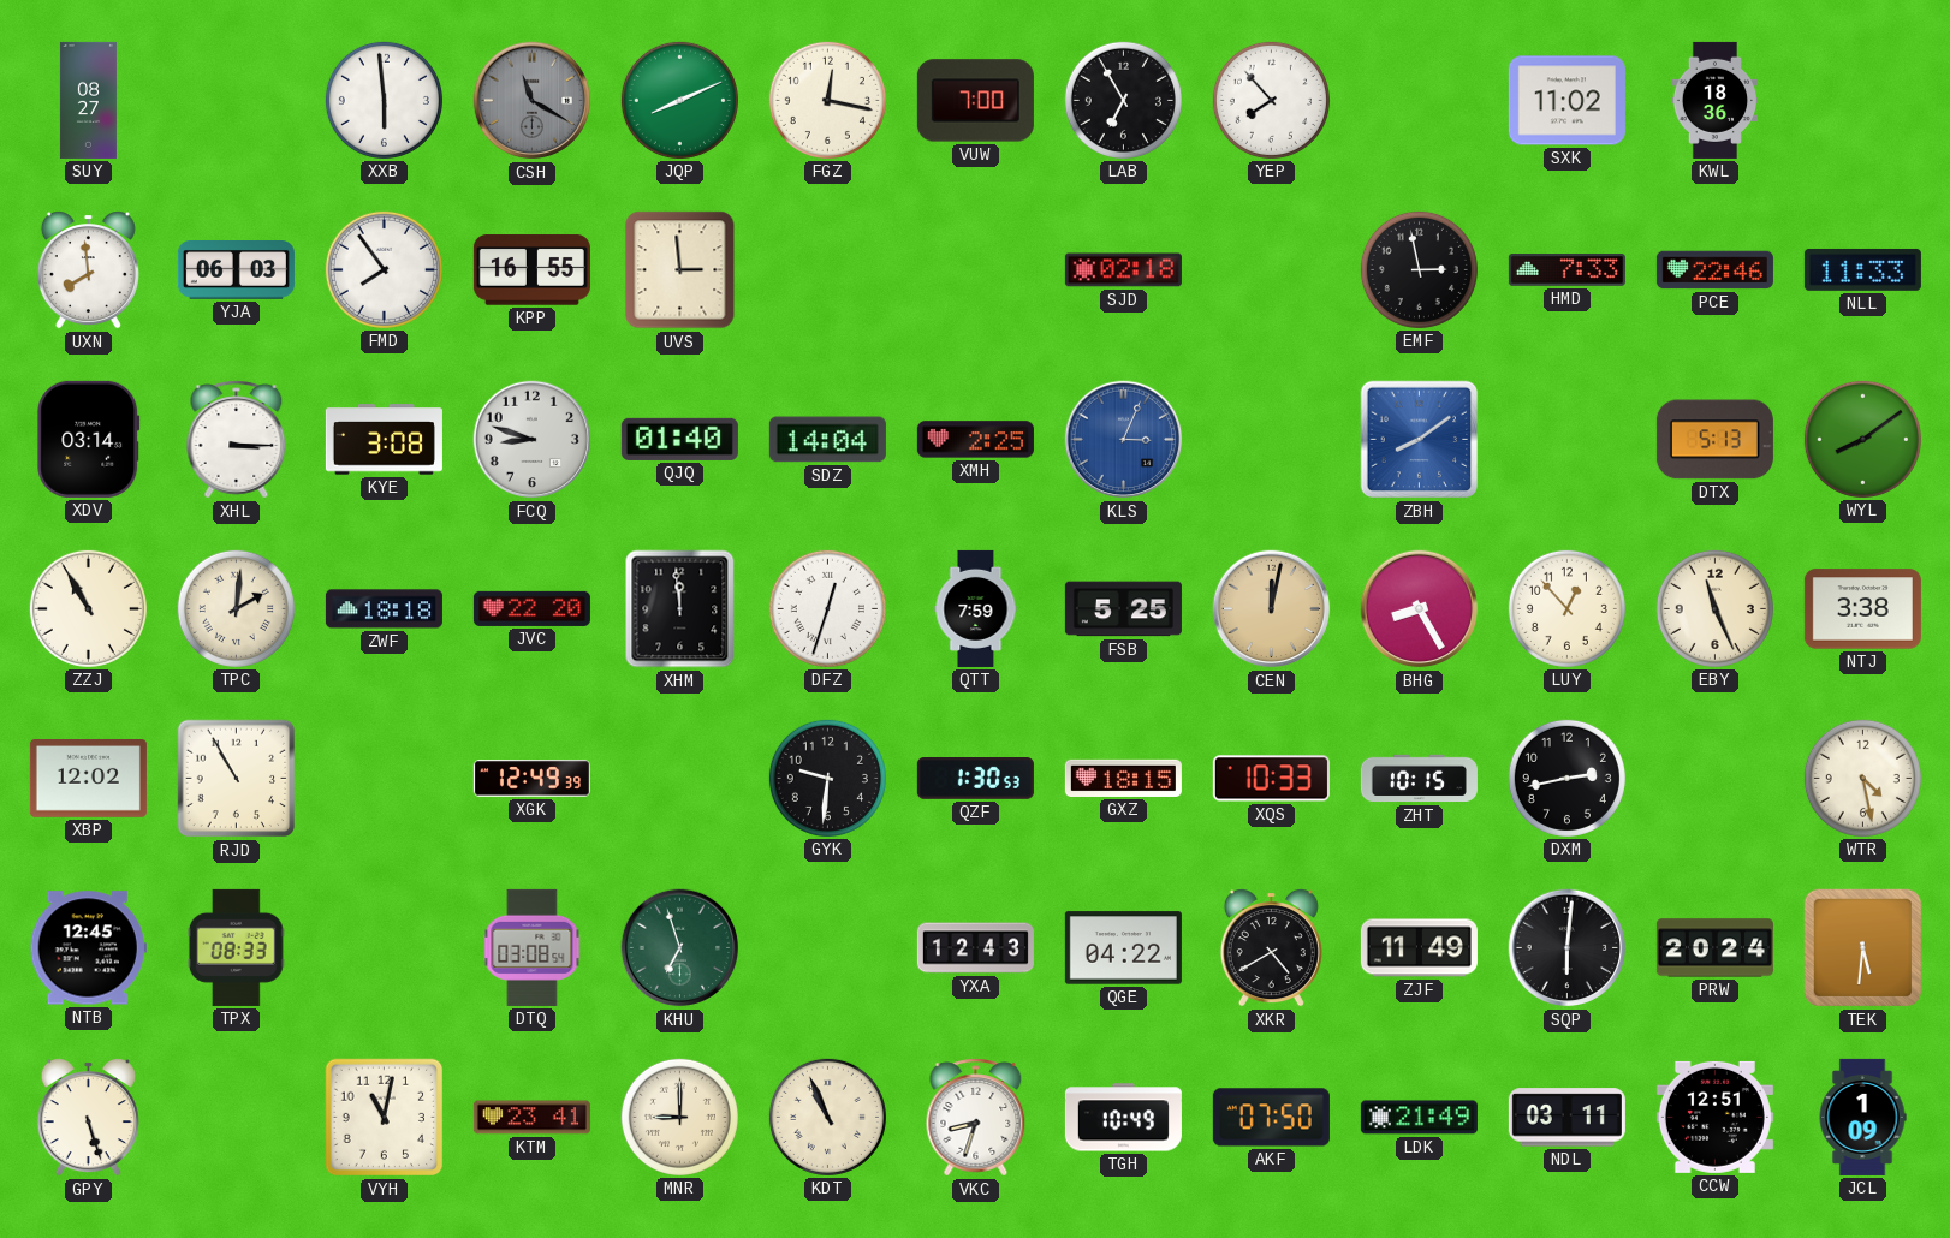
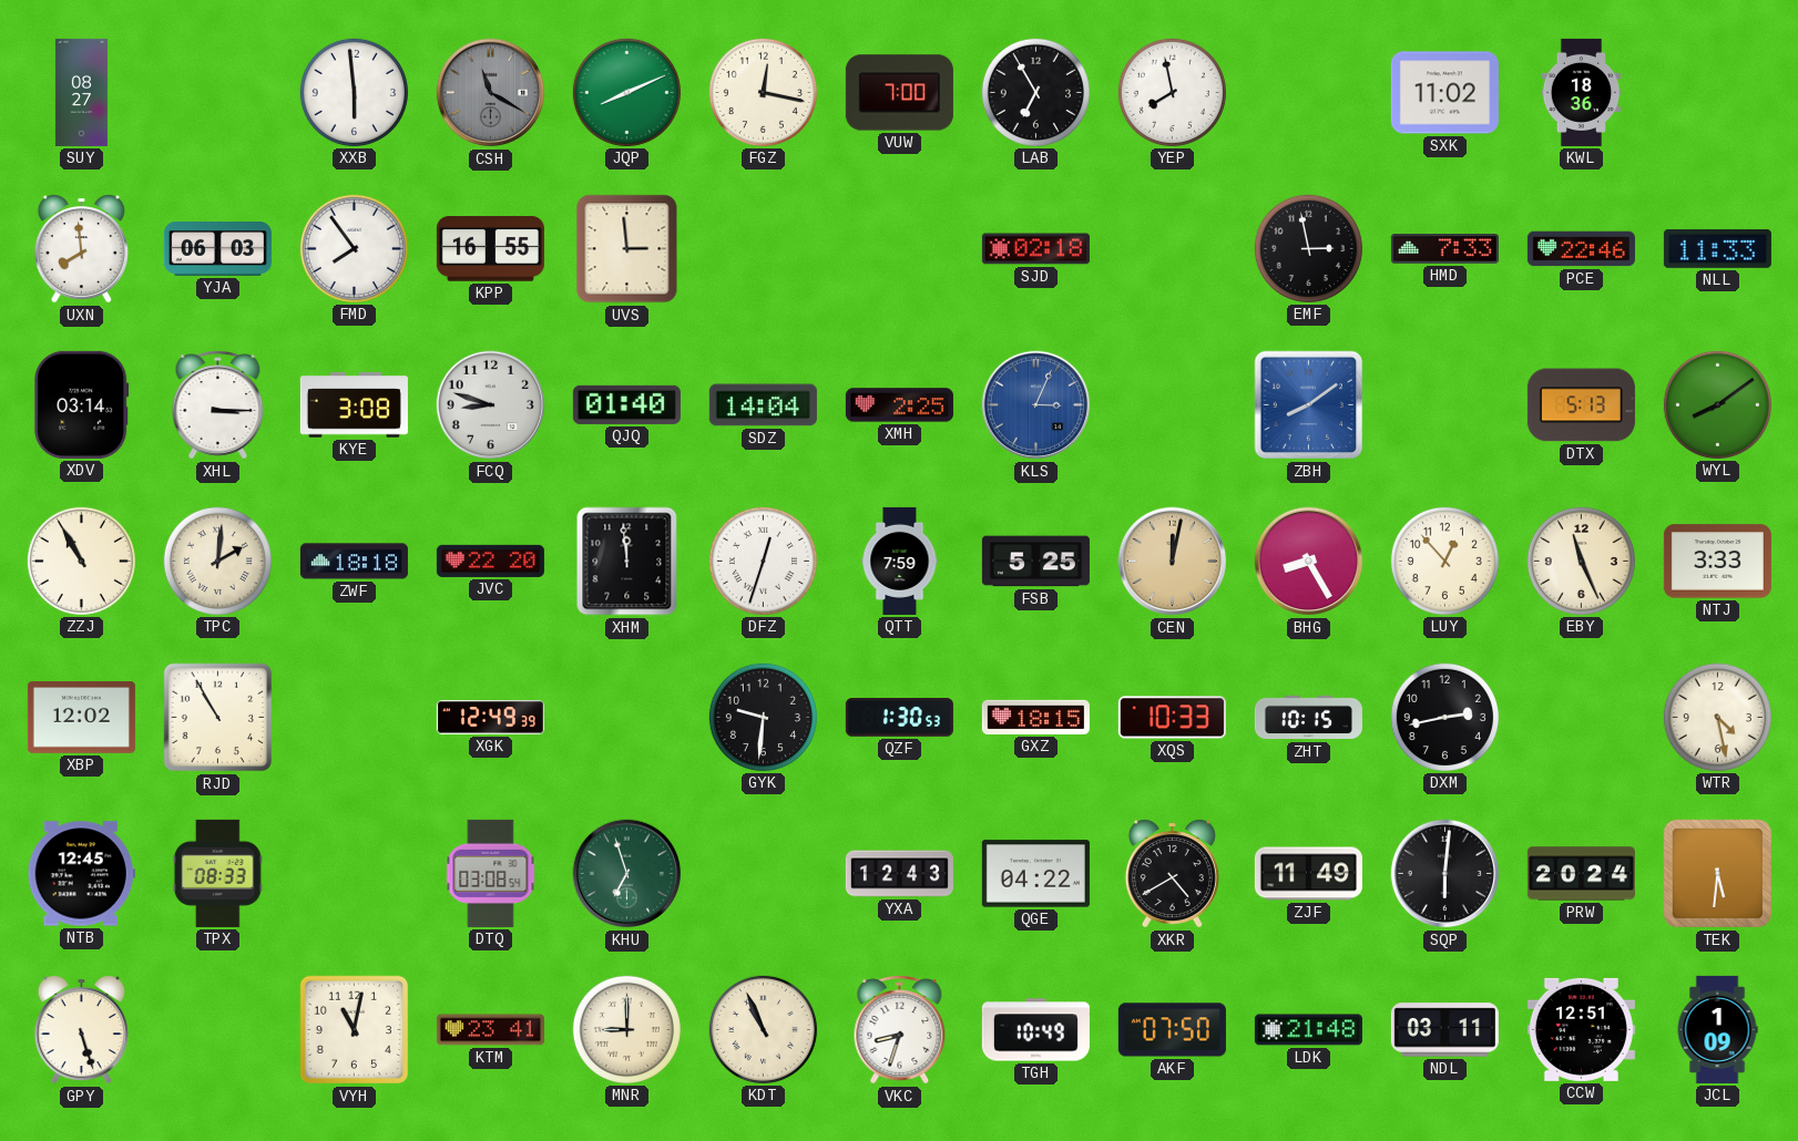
YEP: 7:53 -> 7:58 (1172, 92)
NTJ: 3:38 -> 3:33 (1717, 562)
LDK: 21:49 -> 21:48 (1308, 1030)
